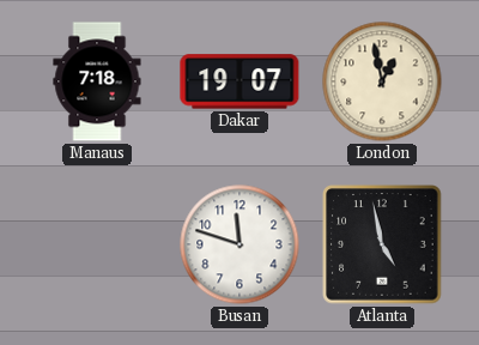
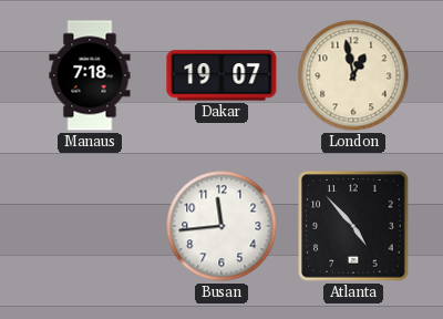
Busan: 11:48 -> 11:44 (221, 226)
Atlanta: 4:58 -> 4:53 (353, 226)
